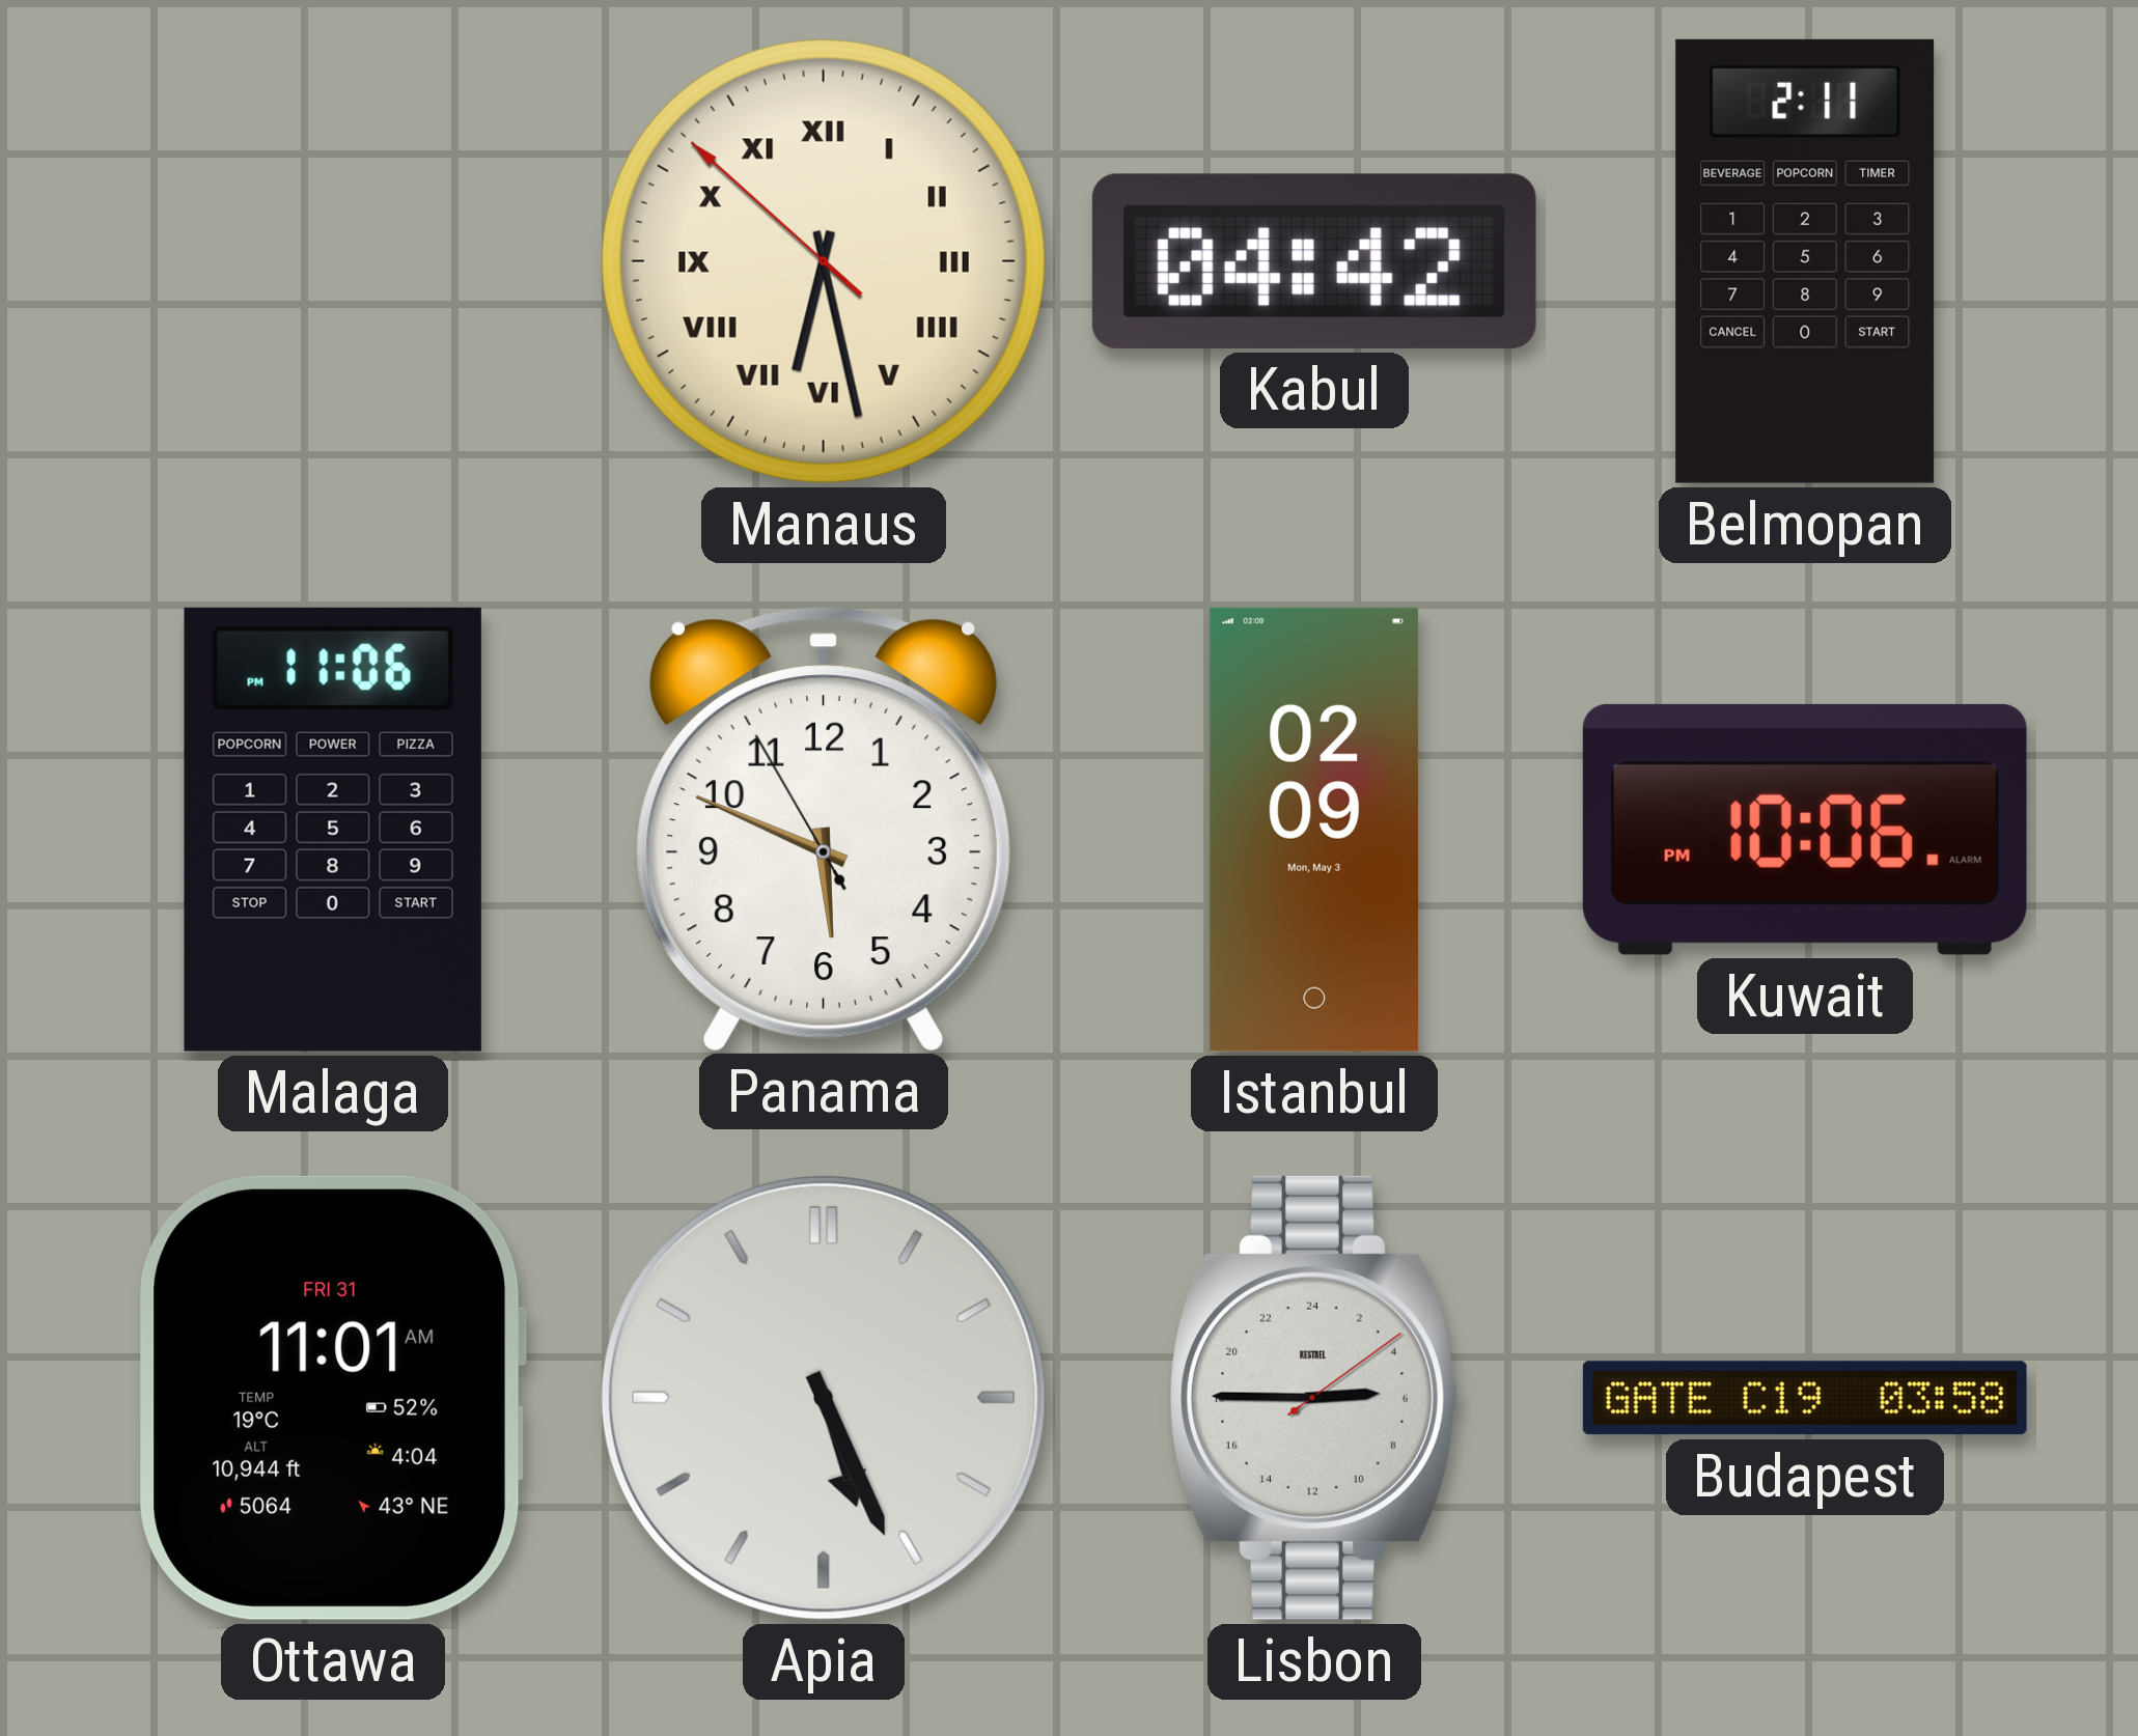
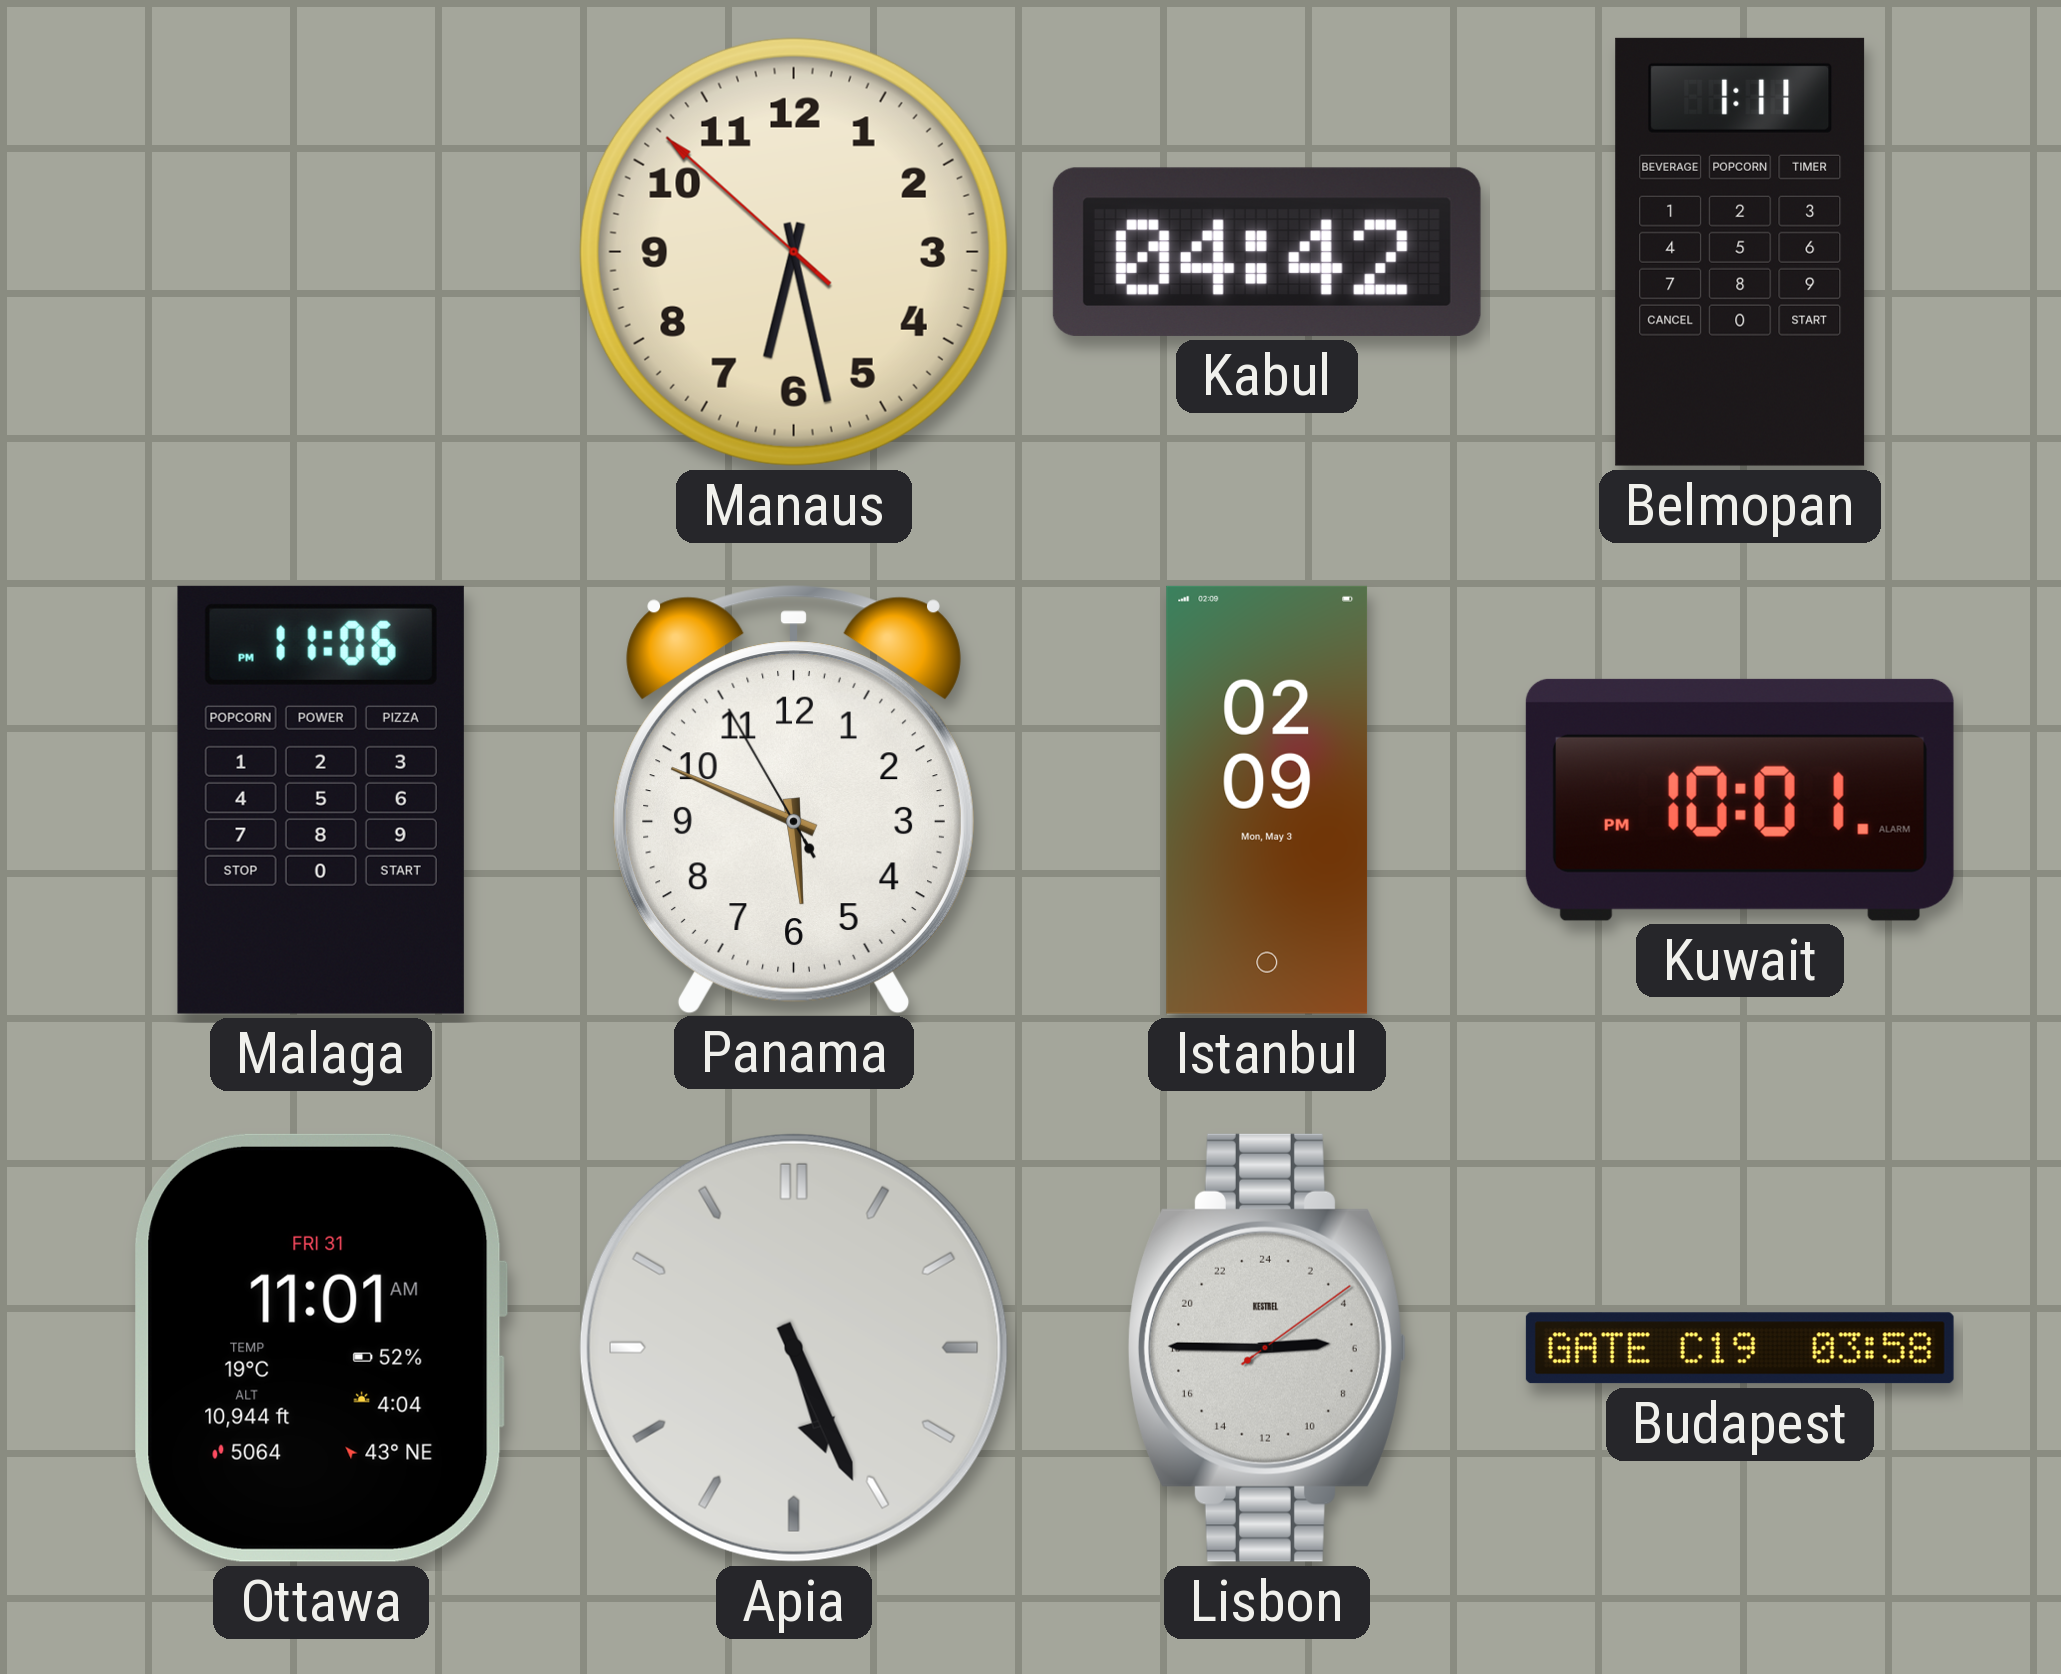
Manaus numerals: Roman -> Arabic (794, 252)
Belmopan: 2:11 -> 1:11 (1740, 252)
Kuwait: 10:06 -> 10:01 (1740, 800)
